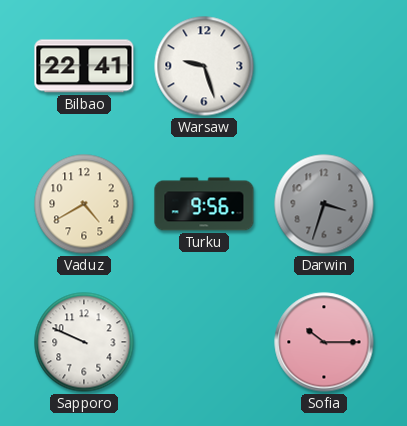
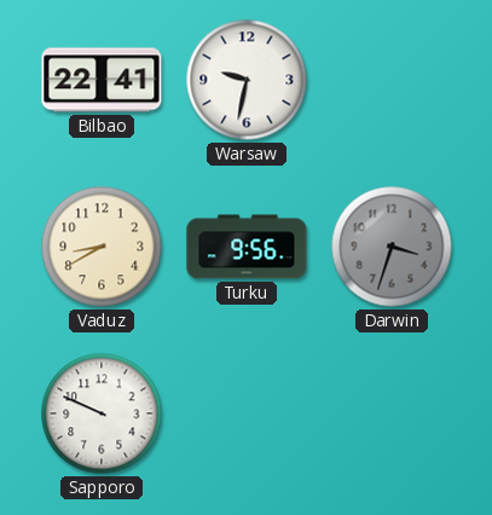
Warsaw: 9:27 -> 9:32 (247, 80)
Vaduz: 4:40 -> 8:40 (102, 247)
Sofia: 10:15 -> none (324, 342)
